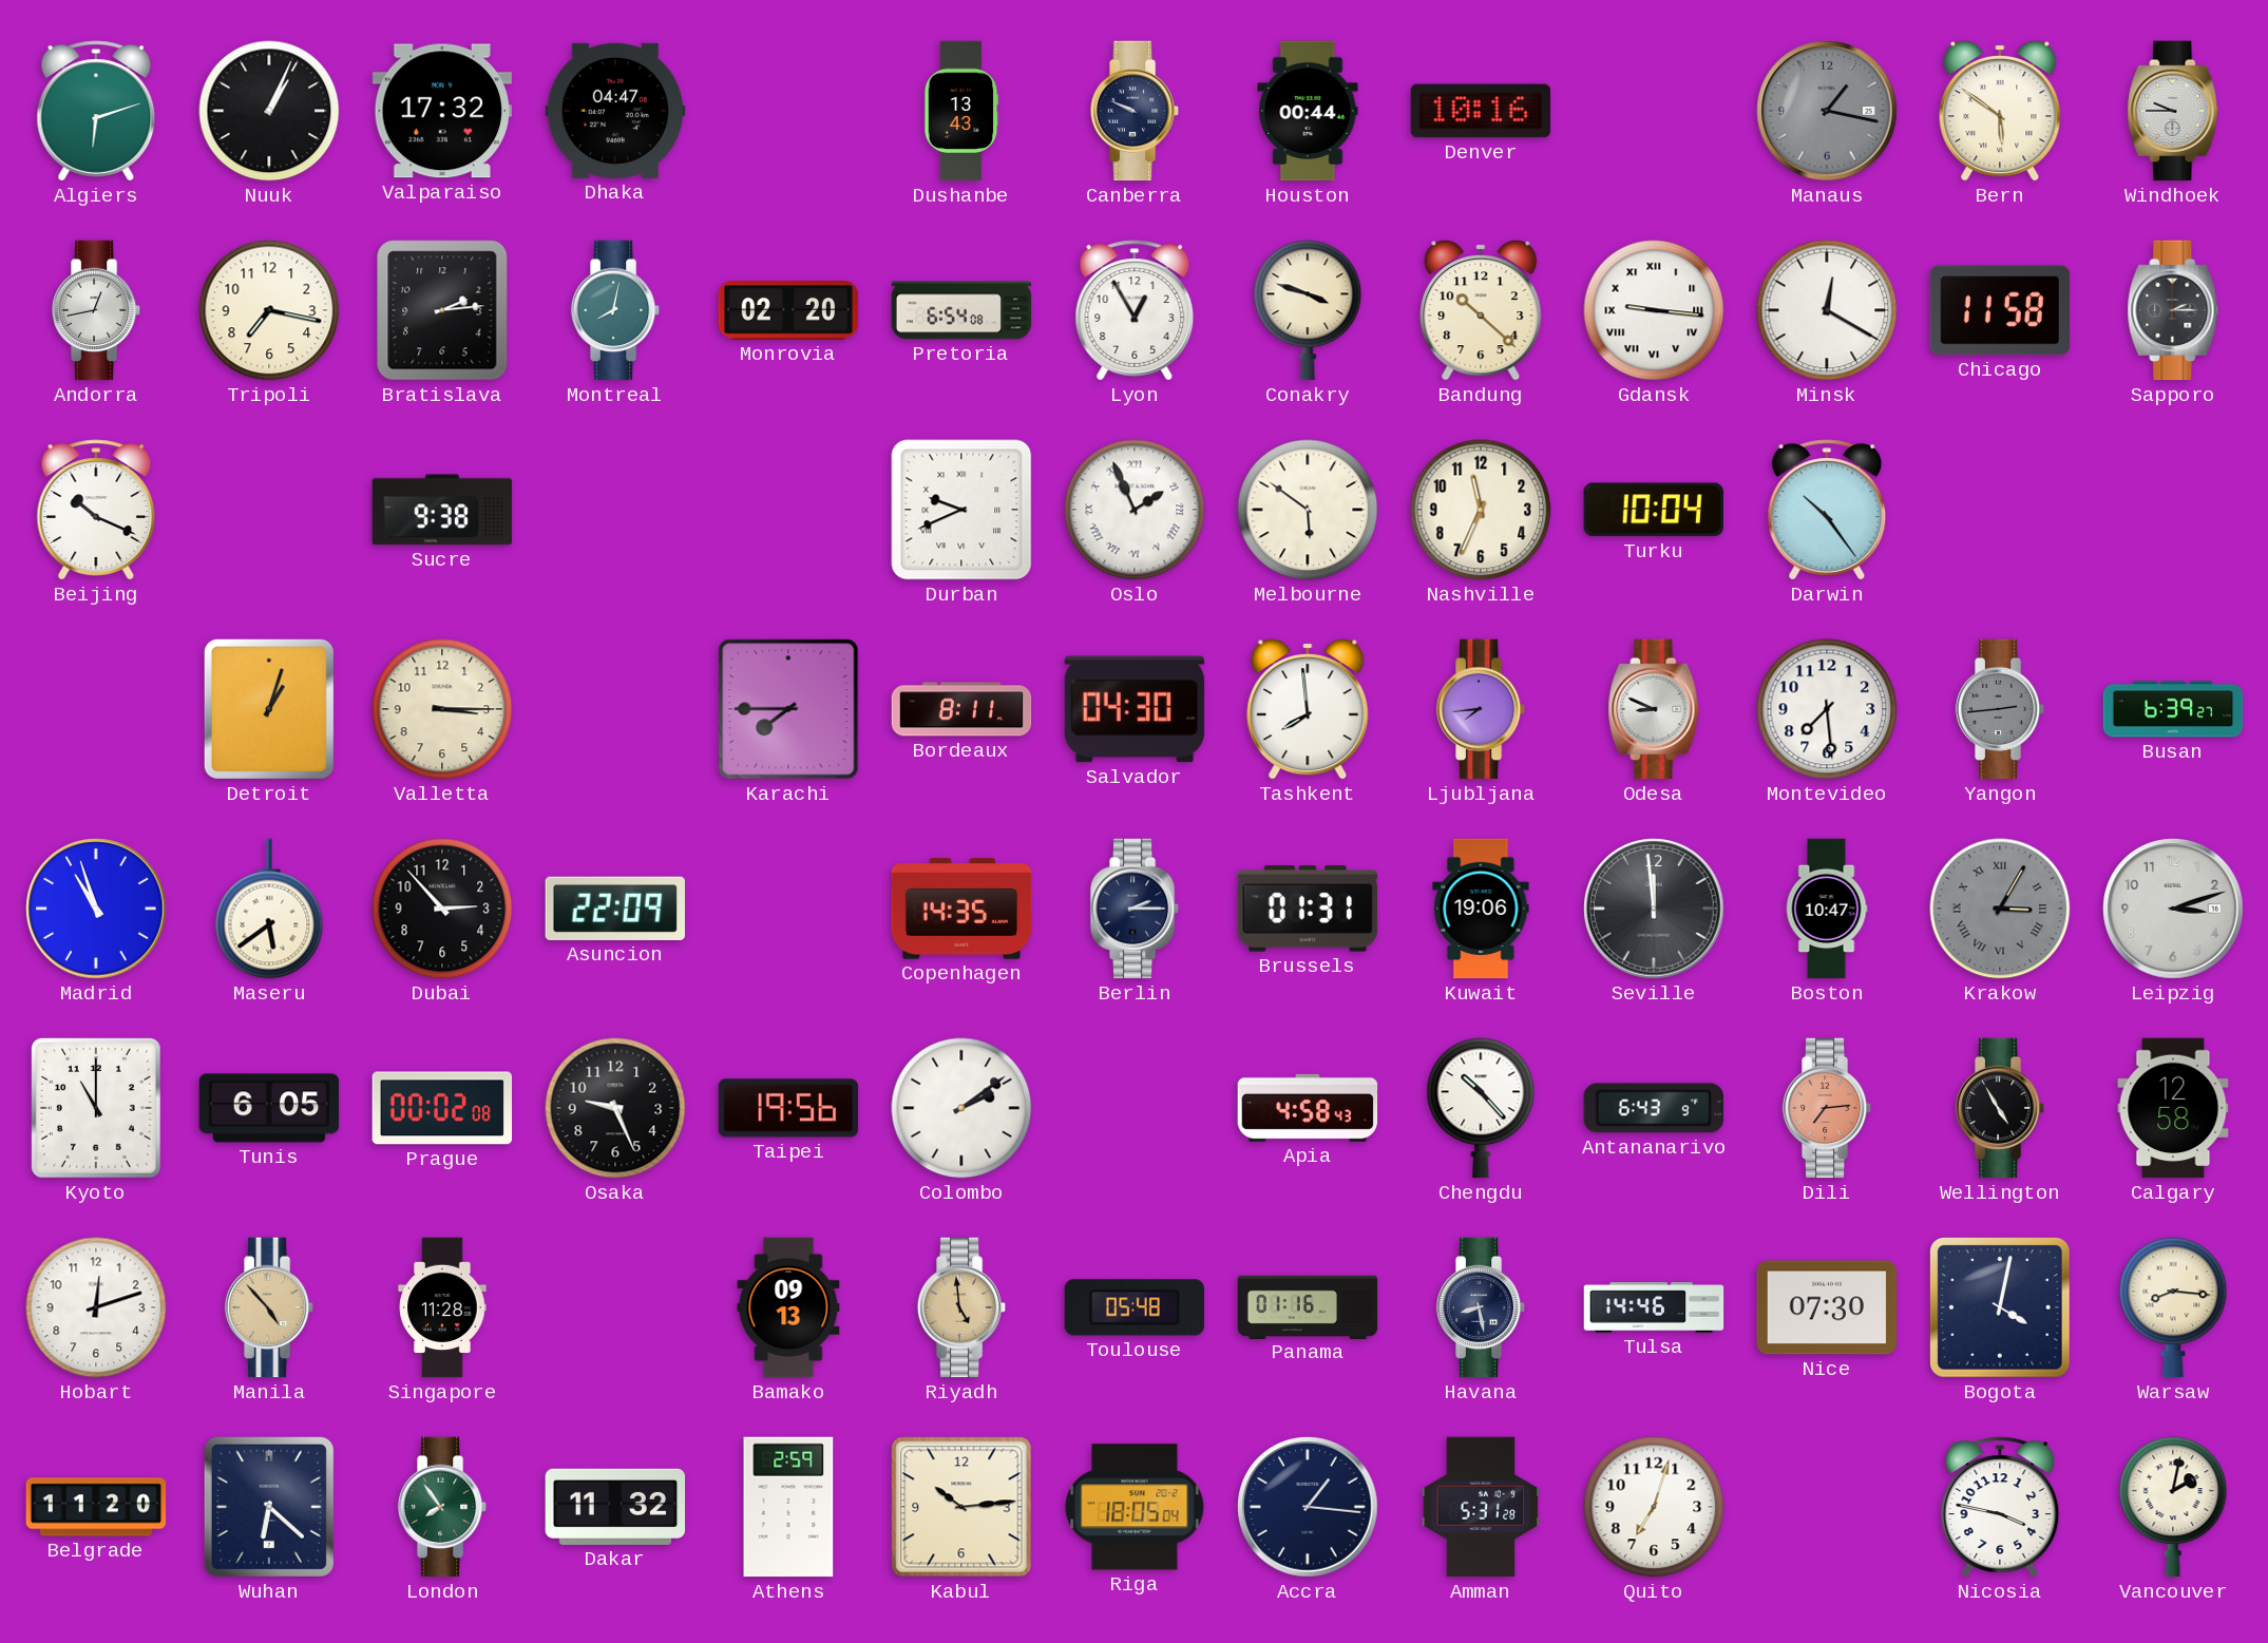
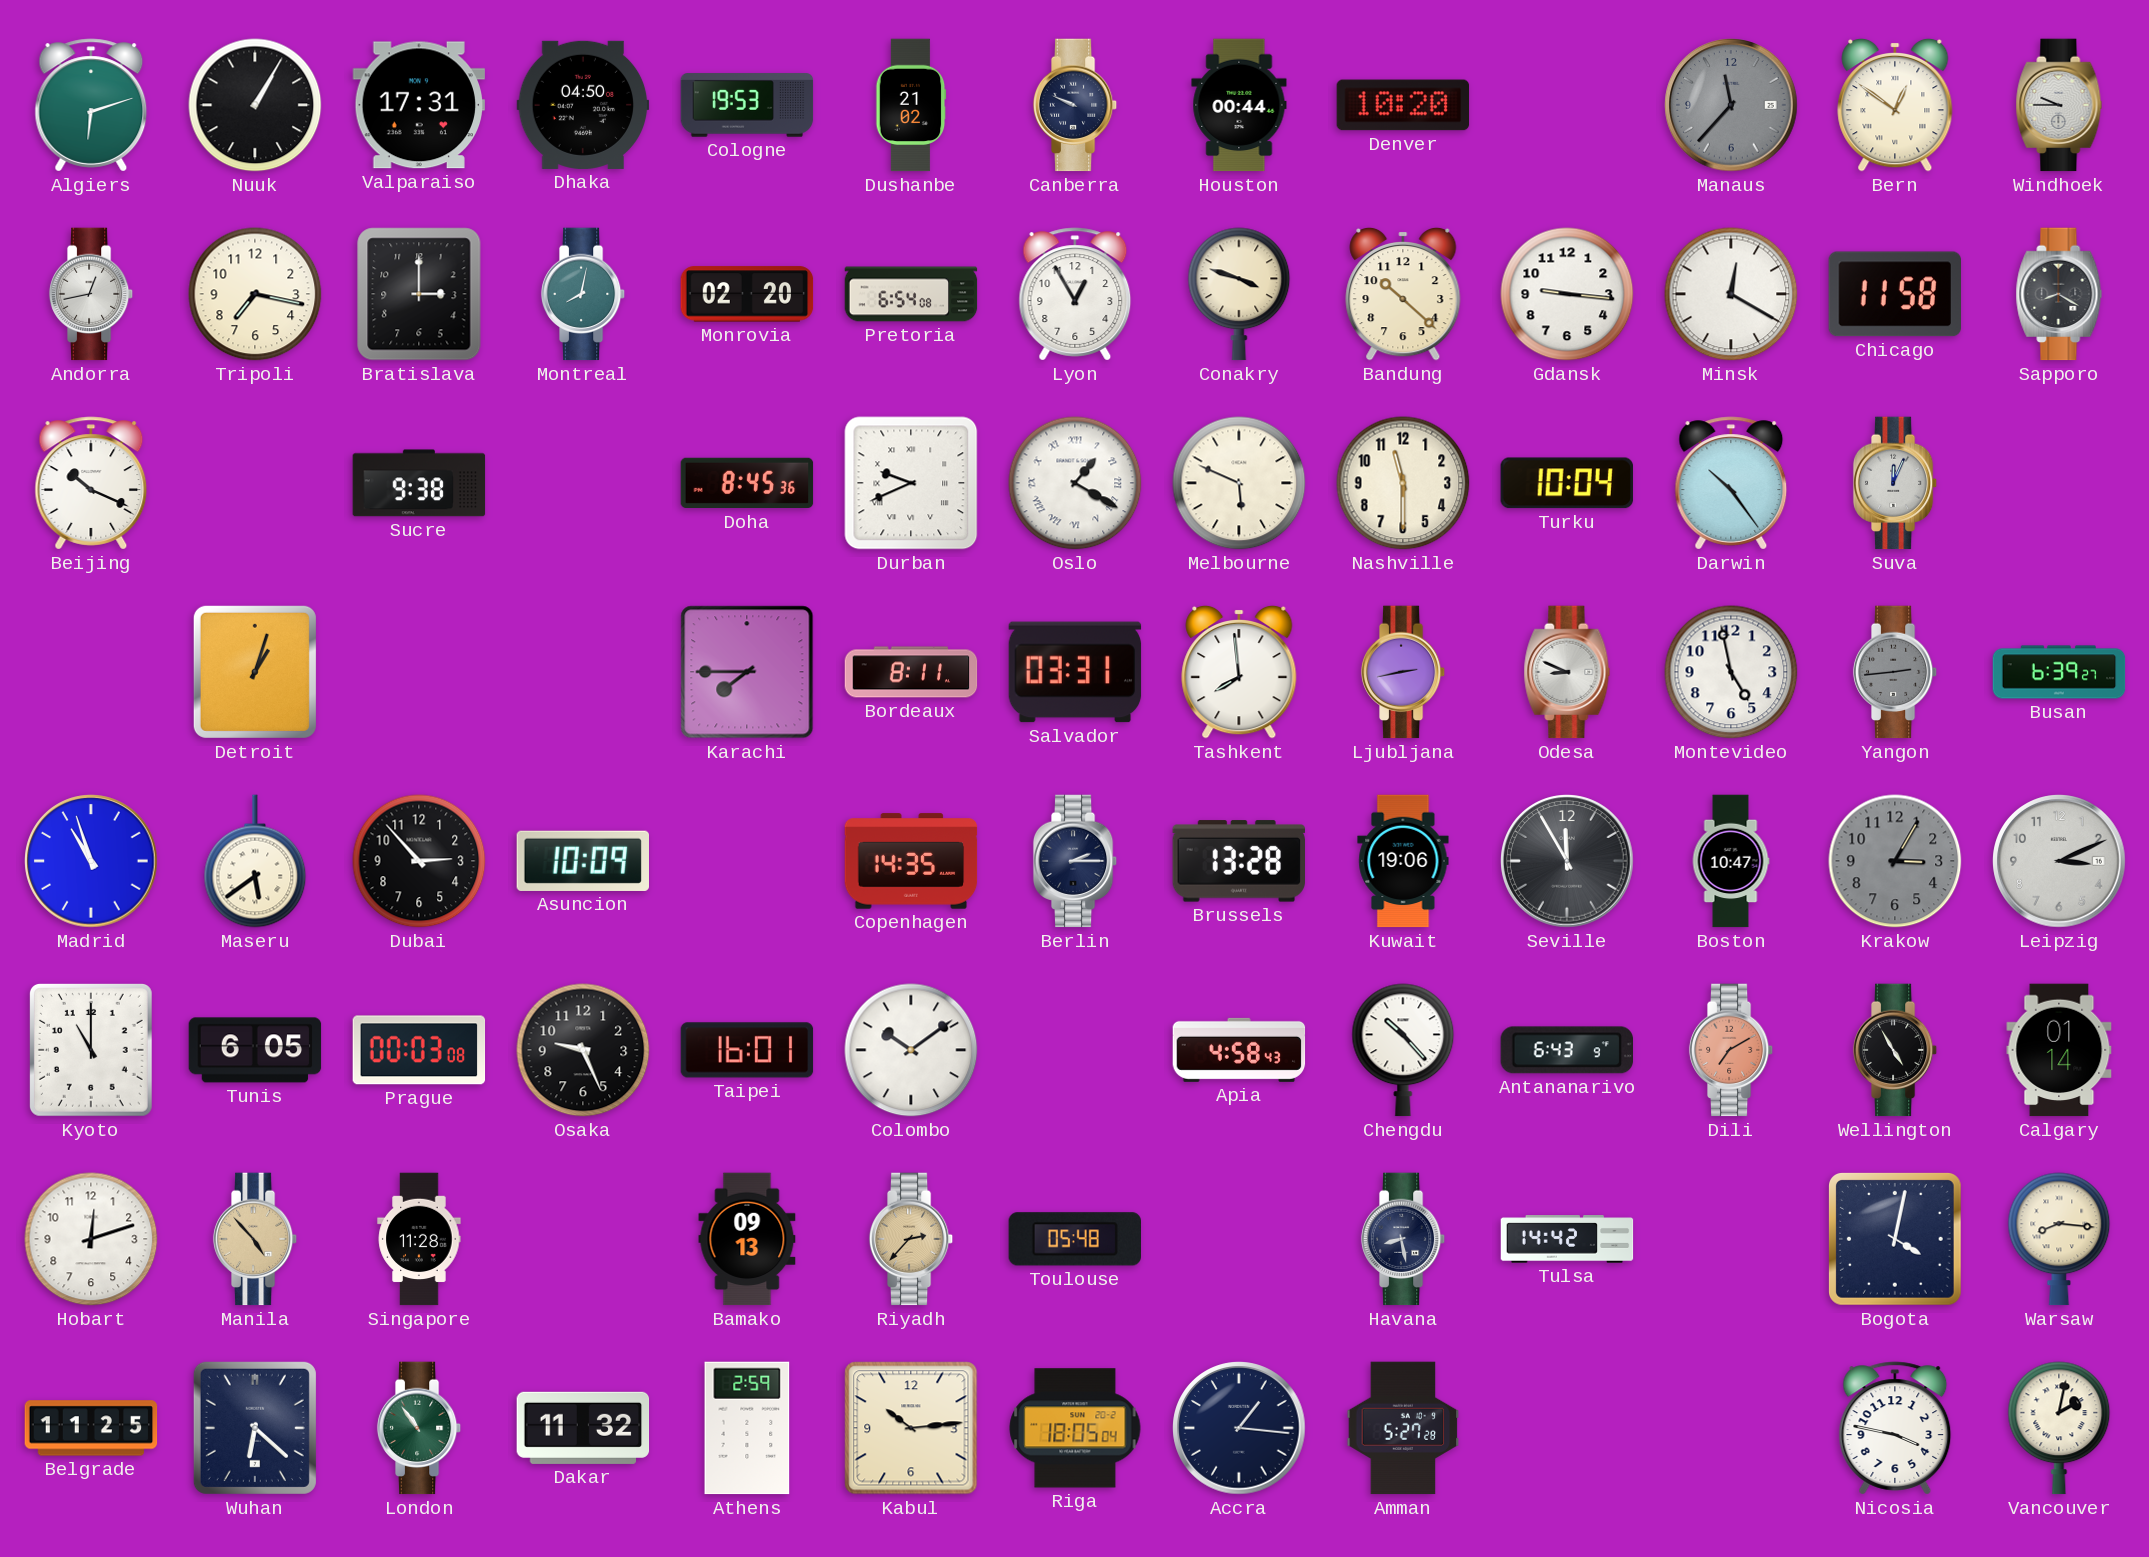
Nuuk: 1:04 -> 1:05 (255, 105)
Valparaiso: 17:32 -> 17:31 (418, 105)
Dhaka: 04:47 -> 04:50 (583, 105)
Cologne: none -> 19:53 (747, 105)
Dushanbe: 13:43 -> 21:02 (911, 105)
Denver: 10:16 -> 10:20 (1403, 105)
Manaus: 1:17 -> 11:37 (1731, 105)
Bern: 5:51 -> 12:51 (1895, 105)
Bratislava: 2:14 -> 3:00 (419, 294)
Gdansk numerals: Roman -> Arabic (1567, 294)
Sapporo: 2:15 -> 8:20 (2059, 294)
Doha: none -> 8:45 (747, 483)
Oslo: 1:56 -> 1:20 (1075, 483)
Melbourne: 5:51 -> 5:49 (1239, 483)
Nashville: 11:34 -> 11:30 (1403, 483)
Suva: none -> 12:04 (1895, 483)
Valletta: 3:15 -> none (442, 709)
Salvador: 04:30 -> 03:31 (1075, 672)
Ljubljana: 7:44 -> 2:43 (1403, 672)
Montevideo: 7:29 -> 4:58 (1731, 672)
Asuncion: 22:09 -> 10:09 (582, 861)
Brussels: 01:31 -> 13:28 (1239, 861)
Seville: 11:59 -> 11:55 (1567, 861)
Krakow numerals: Roman -> Arabic (1895, 861)
Leipzig: 3:12 -> 3:11 (2059, 861)
Prague: 00:02 -> 00:03 (419, 1050)
Taipei: 19:56 -> 16:01 (747, 1050)
Colombo: 2:09 -> 10:09 (911, 1050)
Dili: 7:14 -> 7:10 (1731, 1050)
Calgary: 12:58 -> 01:14 (2059, 1050)
Riyadh: 4:59 -> 2:37 (911, 1239)
Panama: 01:16 -> none (1308, 1306)
Tulsa: 14:46 -> 14:42 (1567, 1239)
Nice: 07:30 -> none (1827, 1307)
Belgrade: 11:20 -> 11:25 (91, 1428)
London: 7:54 -> 10:54 (419, 1428)
Amman: 5:31 -> 5:27 (1403, 1428)
Quito: 7:03 -> none (1654, 1507)
